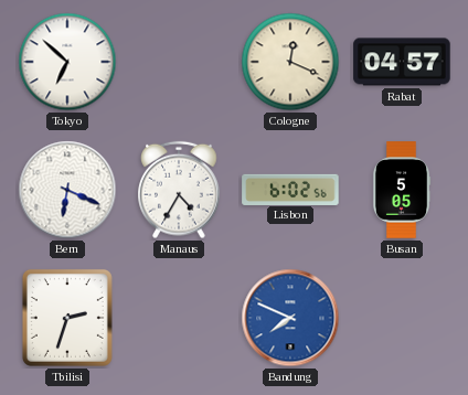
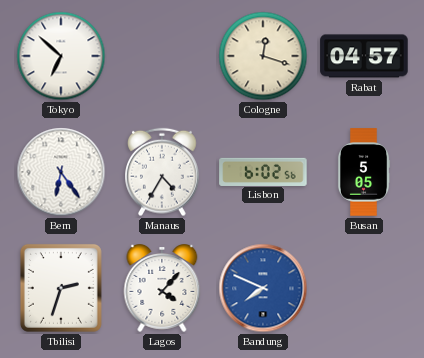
Cologne: 12:19 -> 12:18 (263, 56)
Bern: 6:19 -> 6:24 (61, 172)
Lagos: none -> 4:07 (162, 289)
